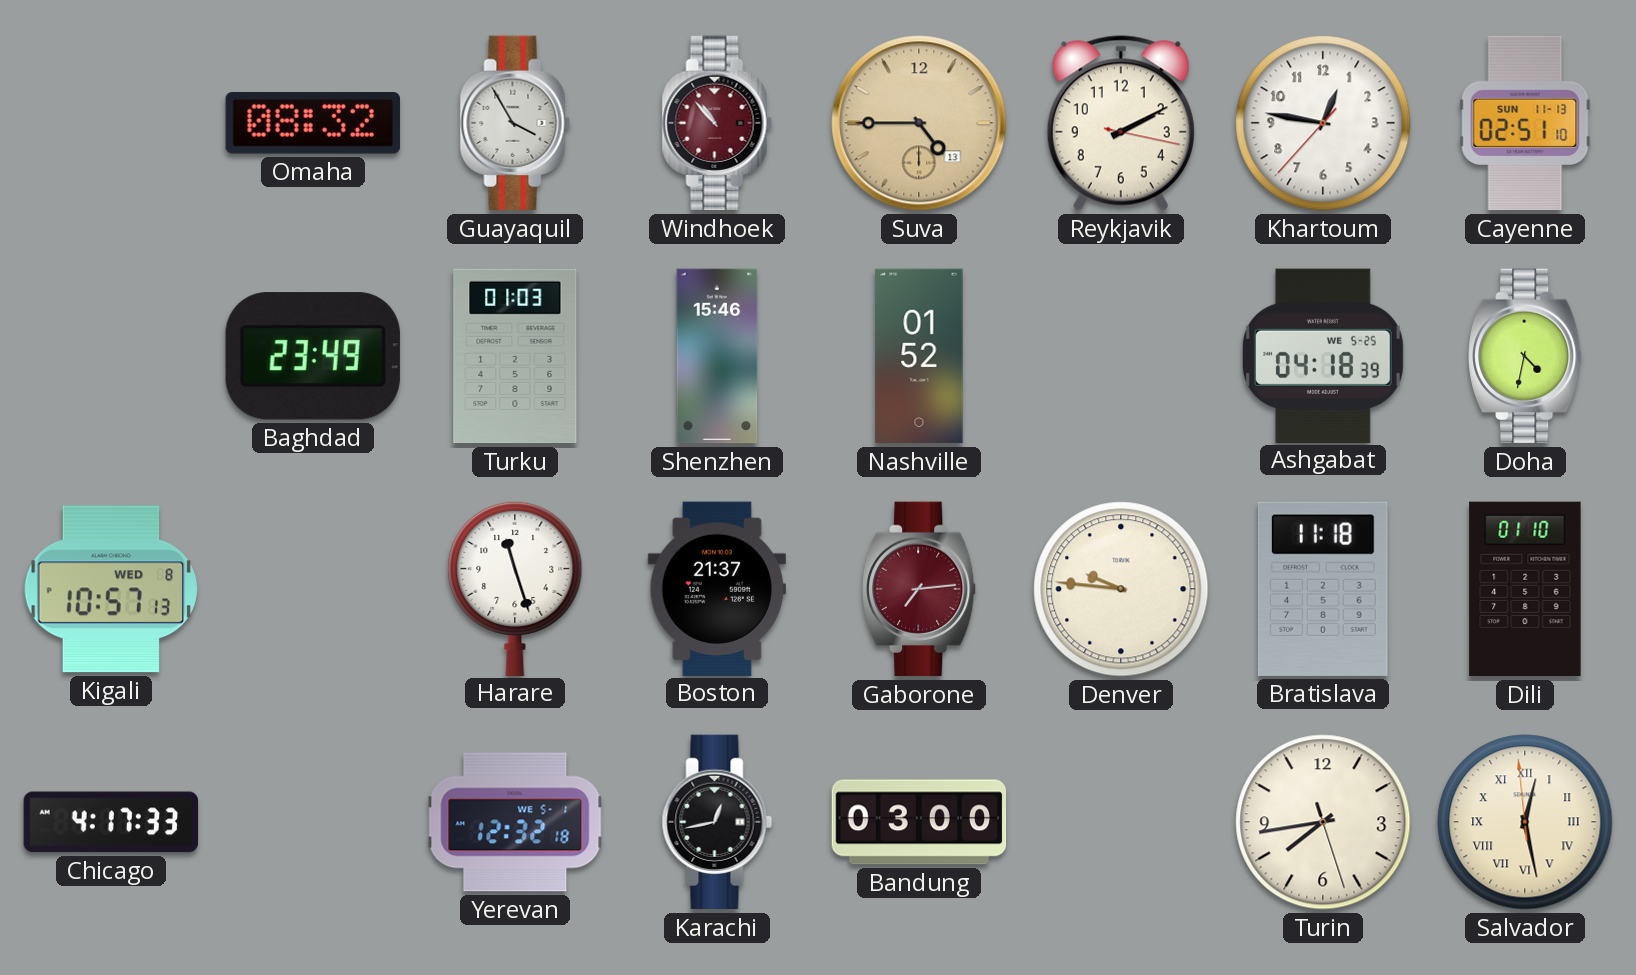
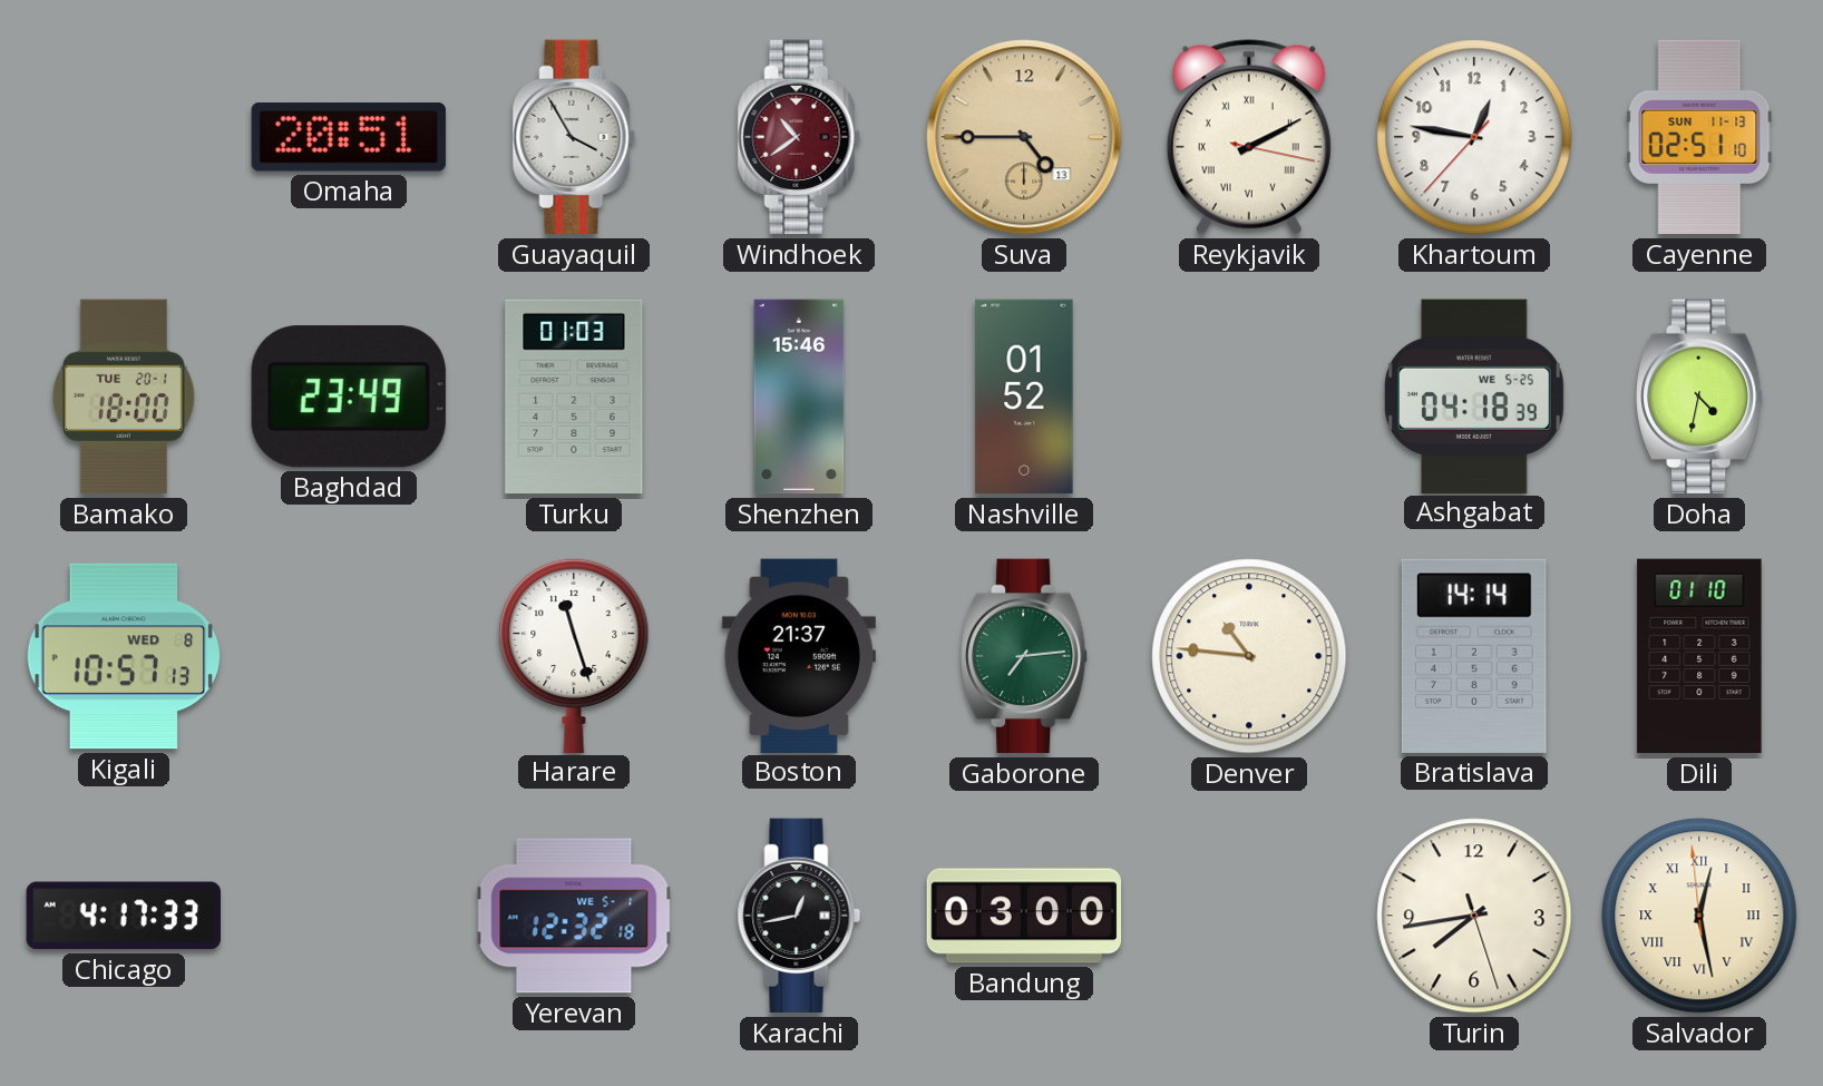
Omaha: 08:32 -> 20:51 (349, 137)
Windhoek: 10:53 -> 10:39 (799, 137)
Reykjavik numerals: Arabic -> Roman (1249, 137)
Bamako: none -> 18:00 (124, 397)
Gaborone dial: burgundy -> green (1025, 656)
Denver: 9:46 -> 10:46 (1249, 656)
Bratislava: 11:18 -> 14:14 (1474, 656)
